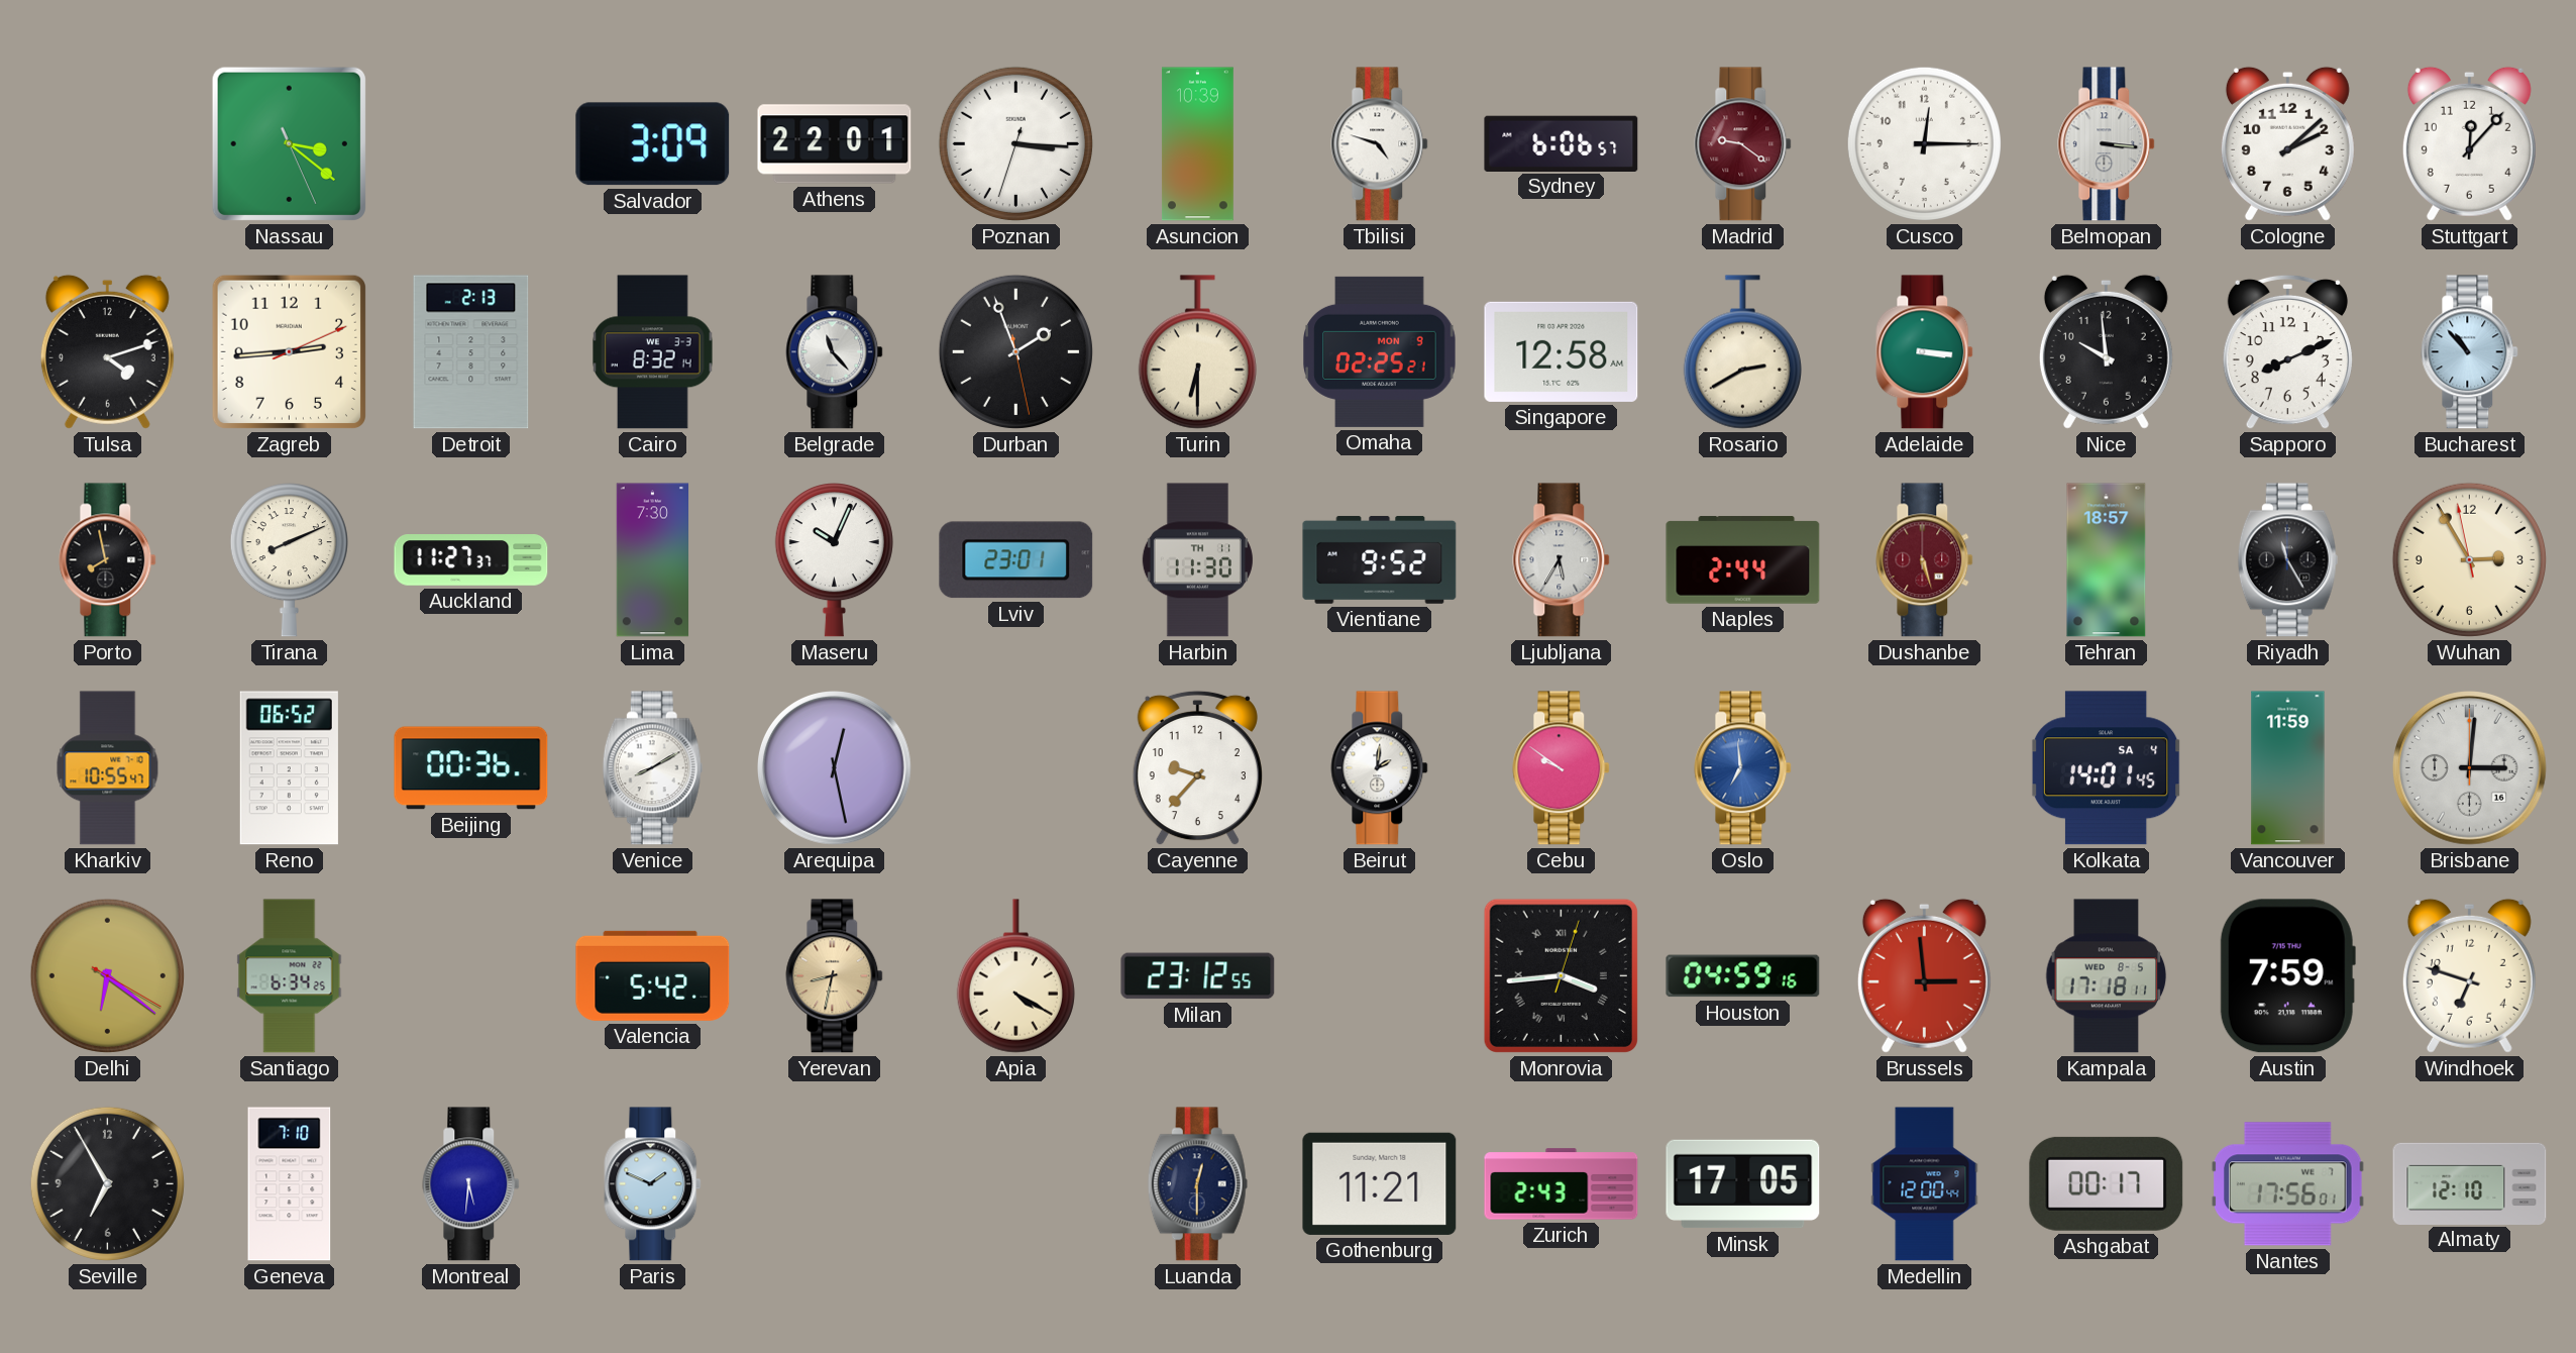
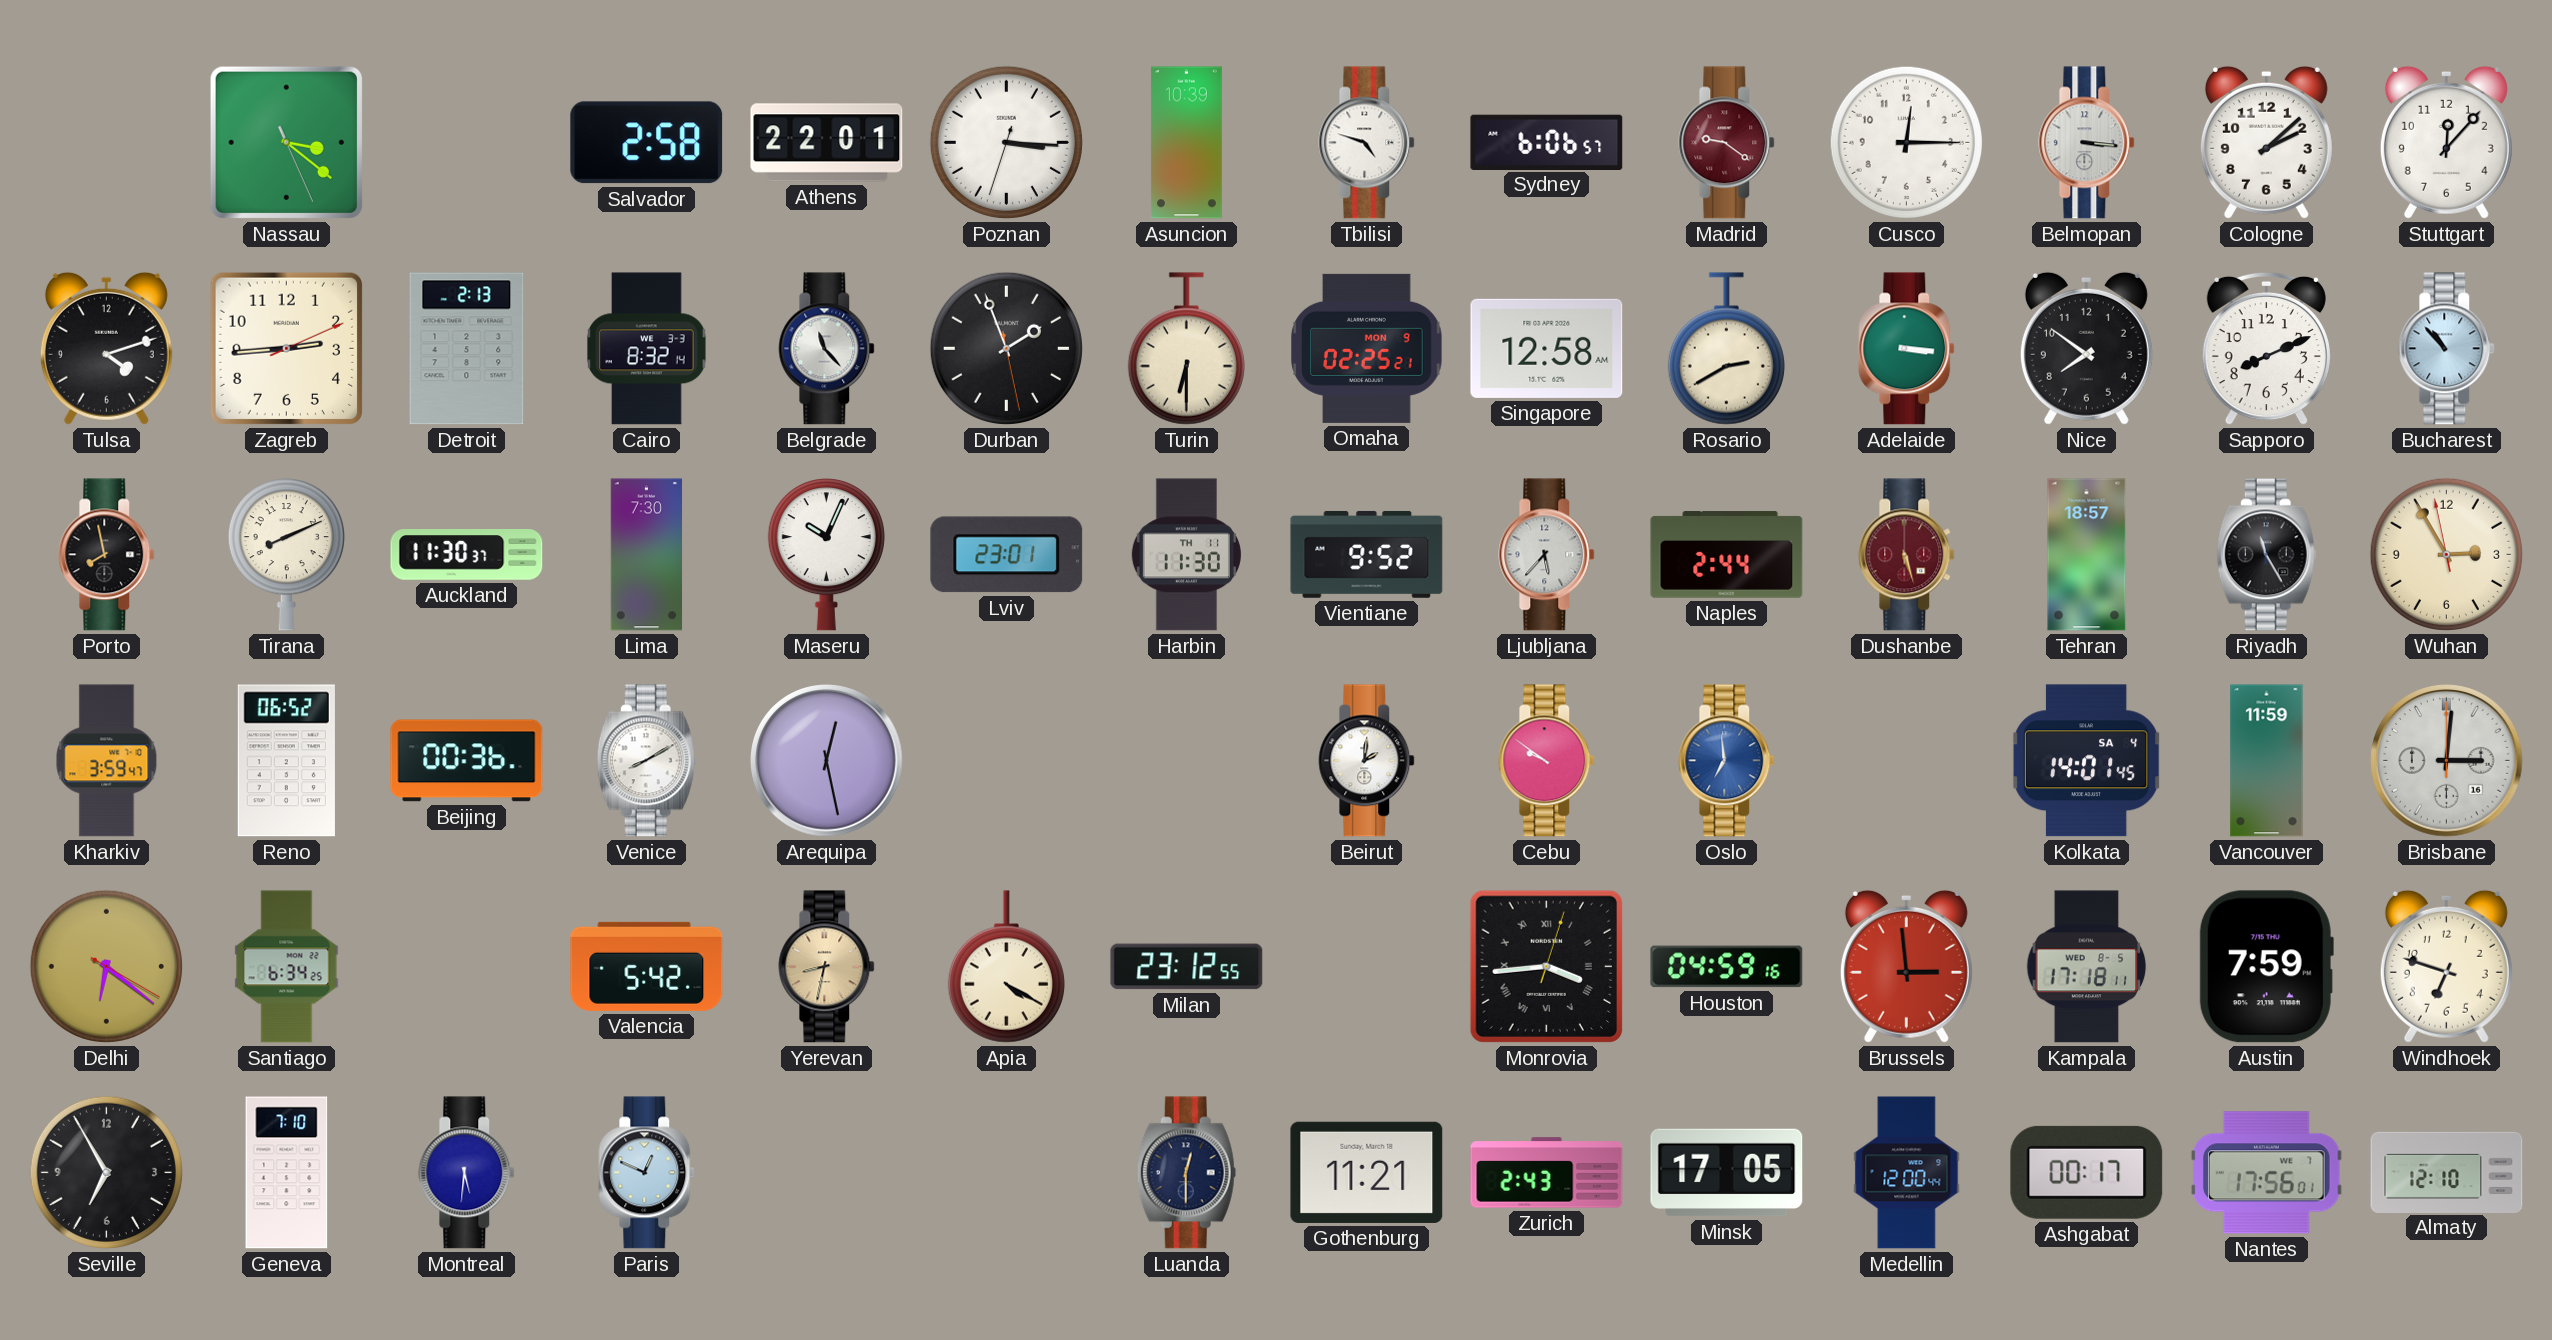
Salvador: 3:09 -> 2:58 (647, 143)
Nice: 9:59 -> 7:51 (2086, 348)
Auckland: 11:27 -> 11:30 (467, 555)
Ljubljana: 5:35 -> 5:37 (1547, 555)
Kharkiv: 10:55 -> 3:59 (107, 761)
Cayenne: 9:37 -> none (1197, 768)
Paris: 1:49 -> 12:49 (647, 1173)
